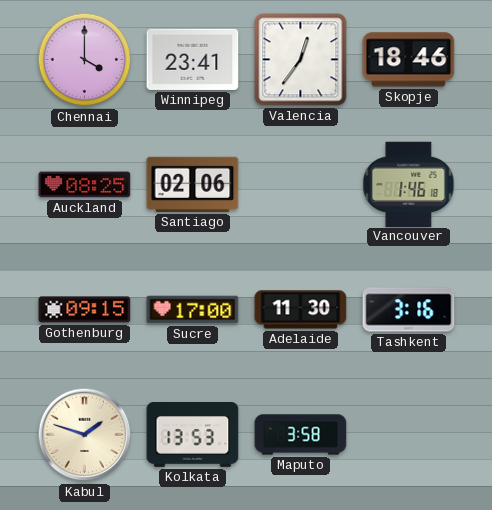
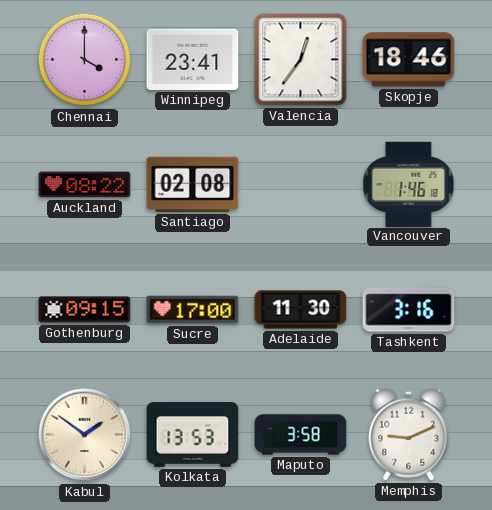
Auckland: 08:25 -> 08:22 (85, 185)
Santiago: 02:06 -> 02:08 (193, 184)
Kabul: 1:48 -> 1:51 (85, 435)
Memphis: none -> 9:11 (409, 434)
